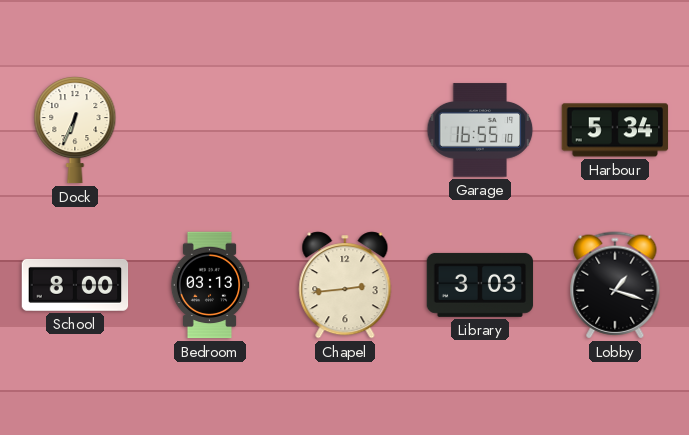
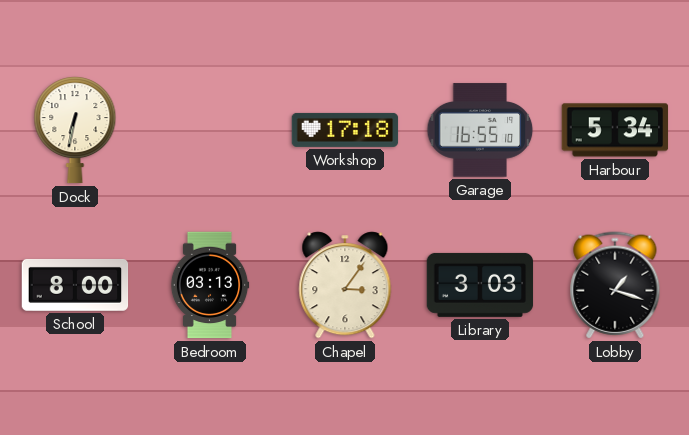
Dock: 6:34 -> 6:32 (75, 130)
Workshop: none -> 17:18 (345, 130)
Chapel: 2:44 -> 3:06 (345, 285)
